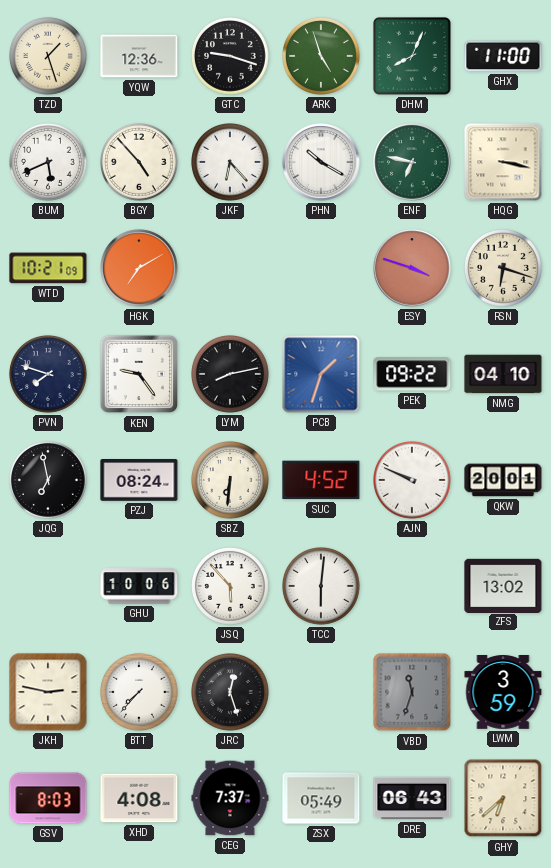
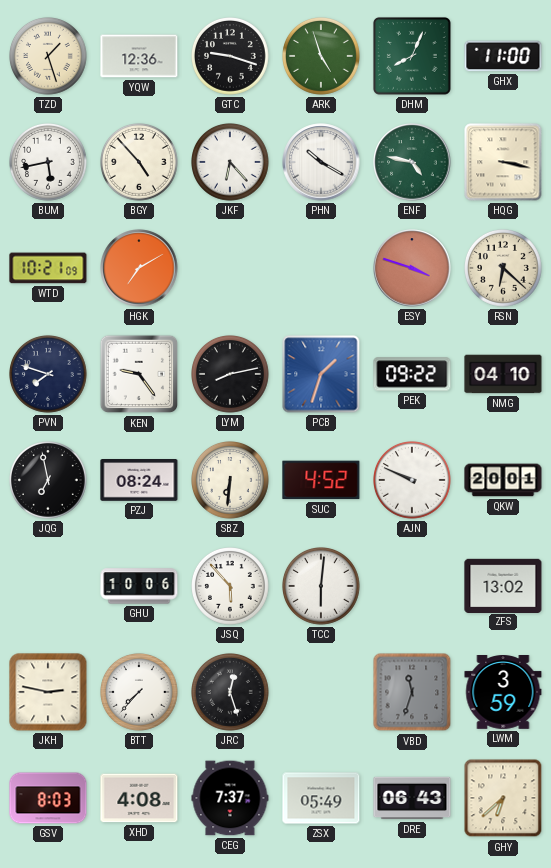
BUM: 5:41 -> 5:43 (49, 163)
ENF: 6:47 -> 4:47 (412, 162)
RSN: 6:18 -> 6:22 (504, 269)
